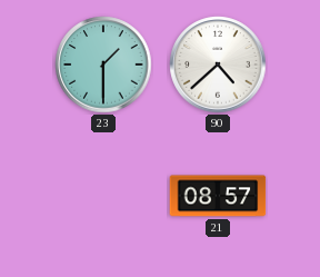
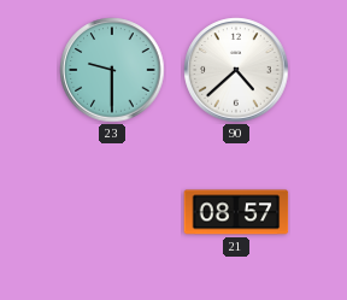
23: 1:30 -> 9:30 (112, 70)
